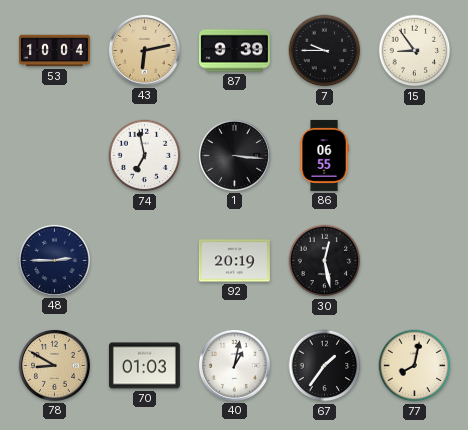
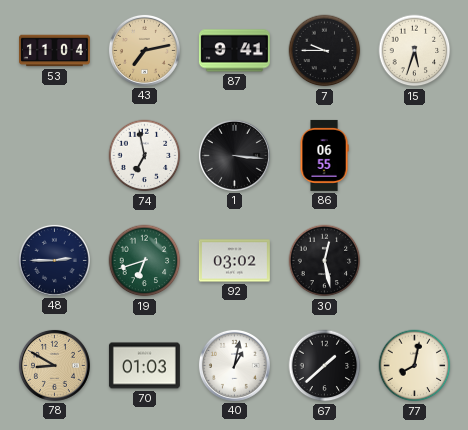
53: 10:04 -> 11:04 (54, 51)
43: 6:13 -> 7:13 (144, 50)
87: 9:39 -> 9:41 (234, 51)
15: 8:54 -> 5:33 (415, 51)
19: none -> 6:42 (145, 261)
92: 20:19 -> 03:02 (234, 261)
67: 1:36 -> 1:38 (325, 366)
